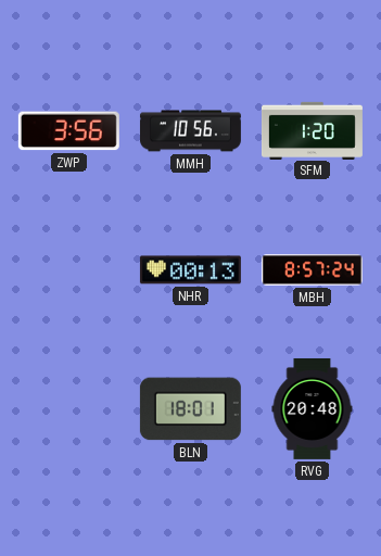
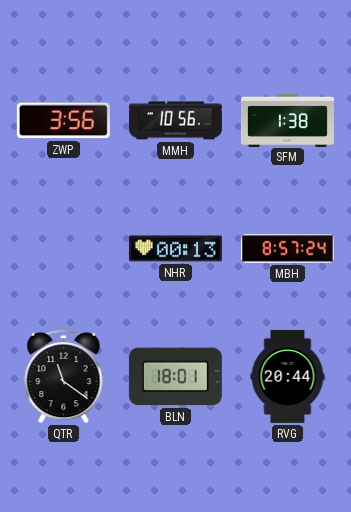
SFM: 1:20 -> 1:38 (287, 120)
QTR: none -> 11:21 (64, 376)
RVG: 20:48 -> 20:44 (288, 376)
